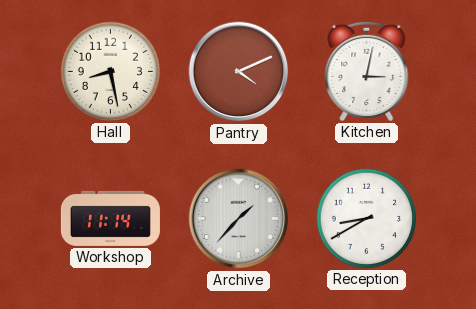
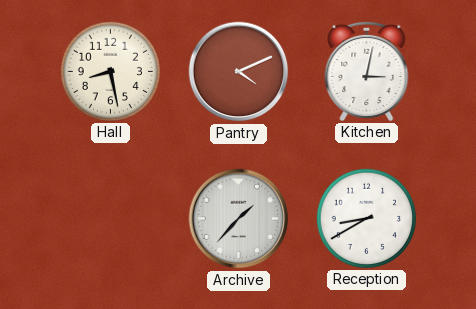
Workshop: 11:14 -> none (110, 218)
